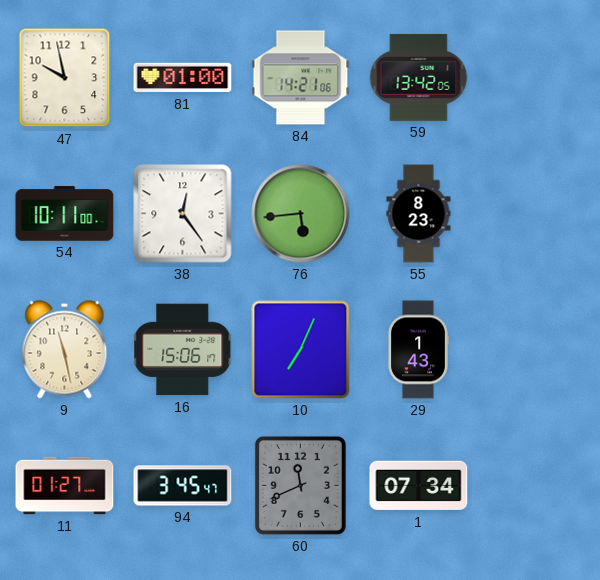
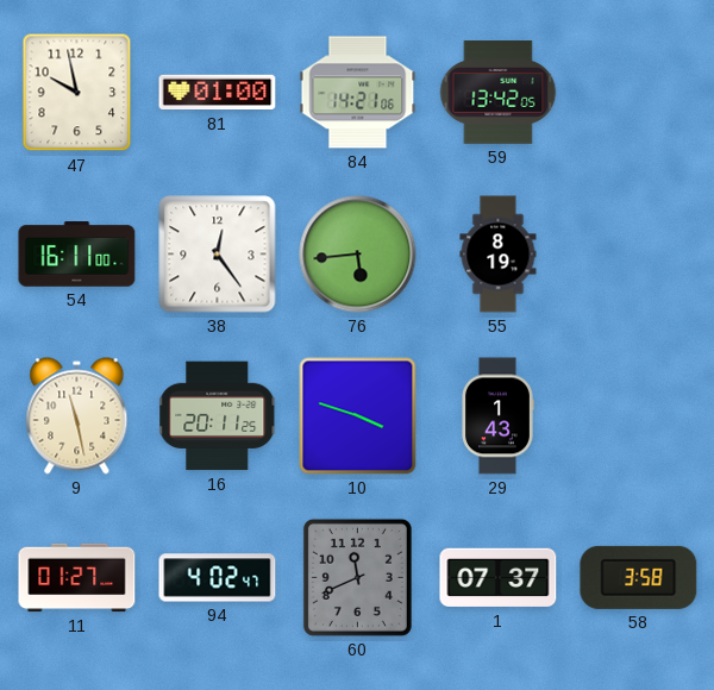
54: 10:11 -> 16:11 (77, 255)
55: 8:23 -> 8:19 (499, 255)
16: 15:06 -> 20:11 (218, 416)
10: 7:04 -> 3:48 (358, 416)
94: 3:45 -> 4:02 (218, 578)
1: 07:34 -> 07:37 (499, 578)
58: none -> 3:58 (639, 577)
